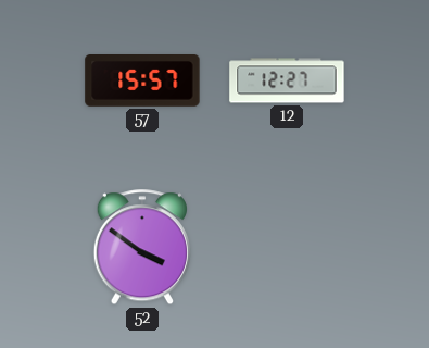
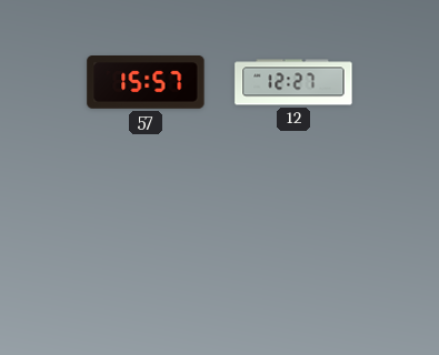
52: 3:51 -> none (142, 248)
